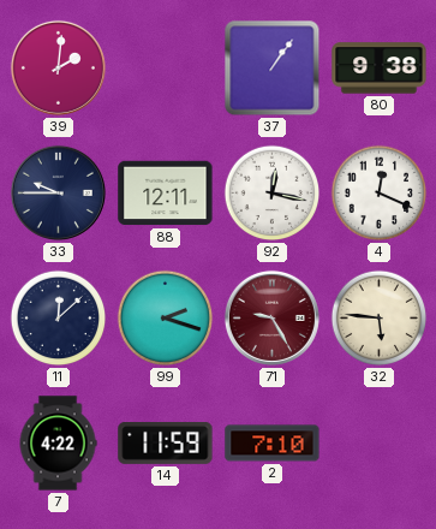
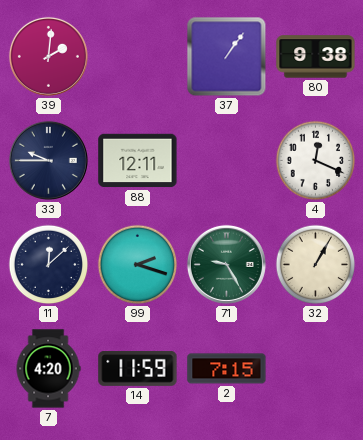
92: 12:17 -> none (273, 194)
71 dial: burgundy -> green (226, 264)
32: 5:46 -> 1:05 (316, 265)
7: 4:22 -> 4:20 (48, 369)
2: 7:10 -> 7:15 (227, 369)
